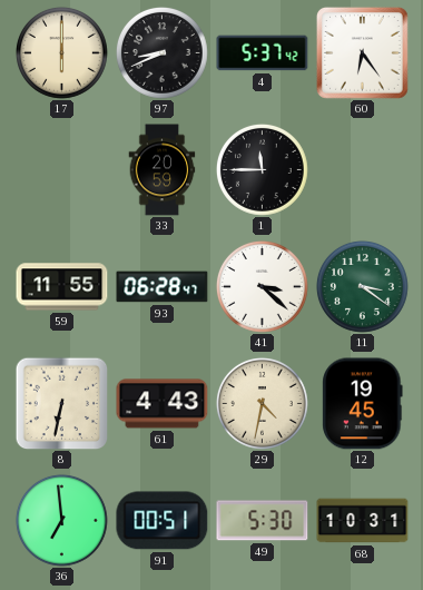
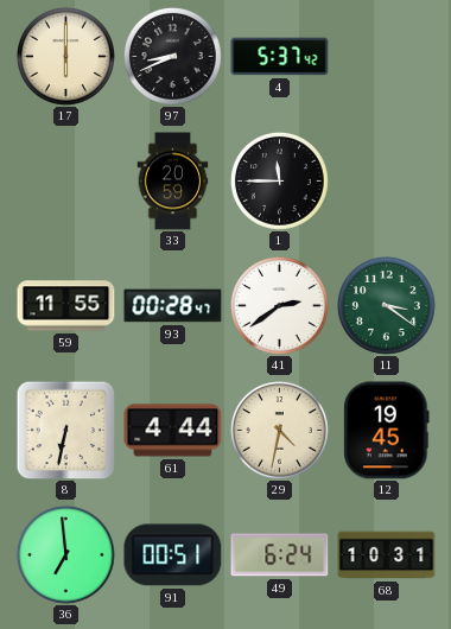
60: 6:24 -> none (363, 53)
93: 06:28 -> 00:28 (173, 306)
41: 3:22 -> 2:39 (279, 305)
61: 4:43 -> 4:44 (173, 431)
49: 5:30 -> 6:24 (280, 555)
